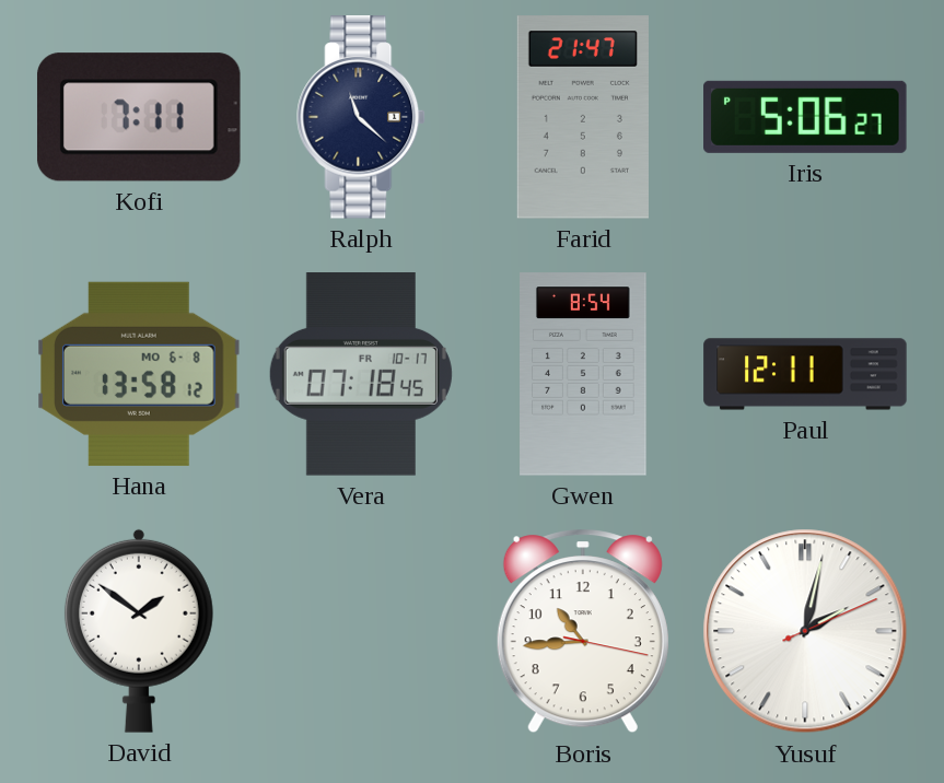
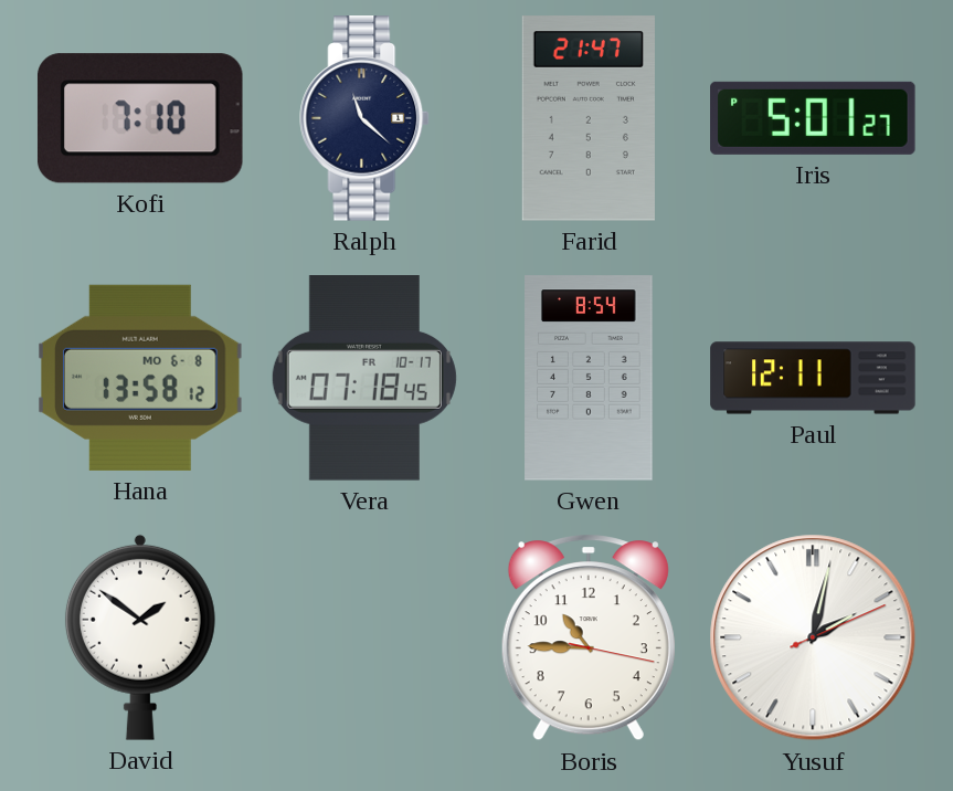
Kofi: 7:11 -> 7:10 (140, 118)
Iris: 5:06 -> 5:01 (813, 118)
Boris: 10:44 -> 10:45 (589, 637)
